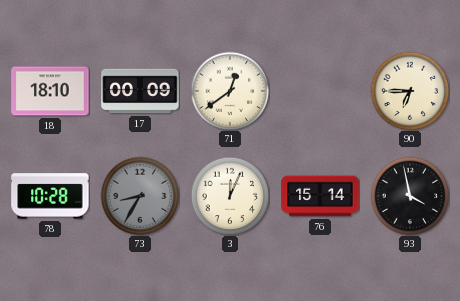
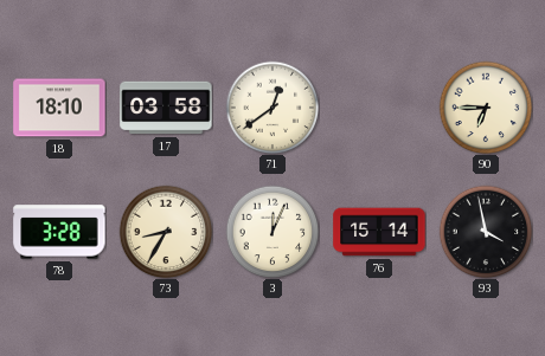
17: 00:09 -> 03:58 (166, 108)
78: 10:28 -> 3:28 (59, 232)
73 dial: grey -> cream (166, 232)
